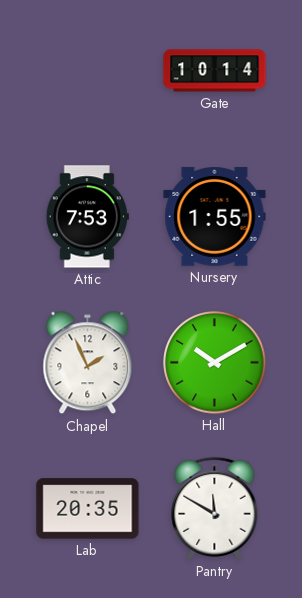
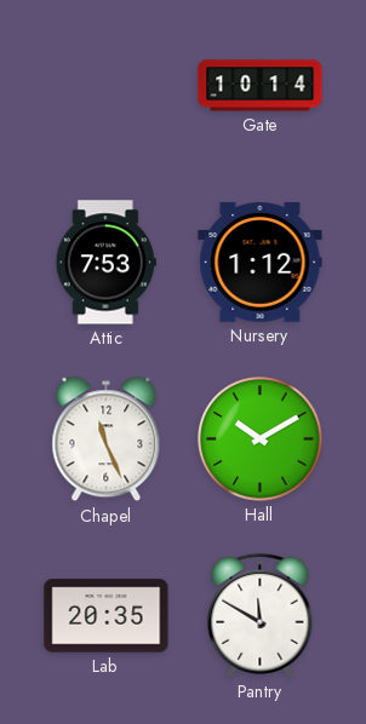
Nursery: 1:55 -> 1:12 (261, 263)
Chapel: 1:56 -> 11:26 (107, 439)
